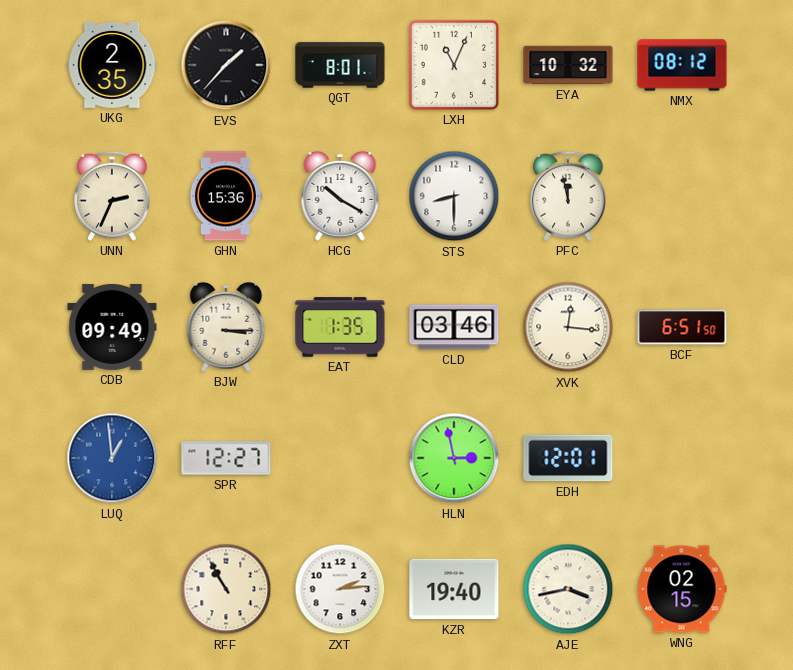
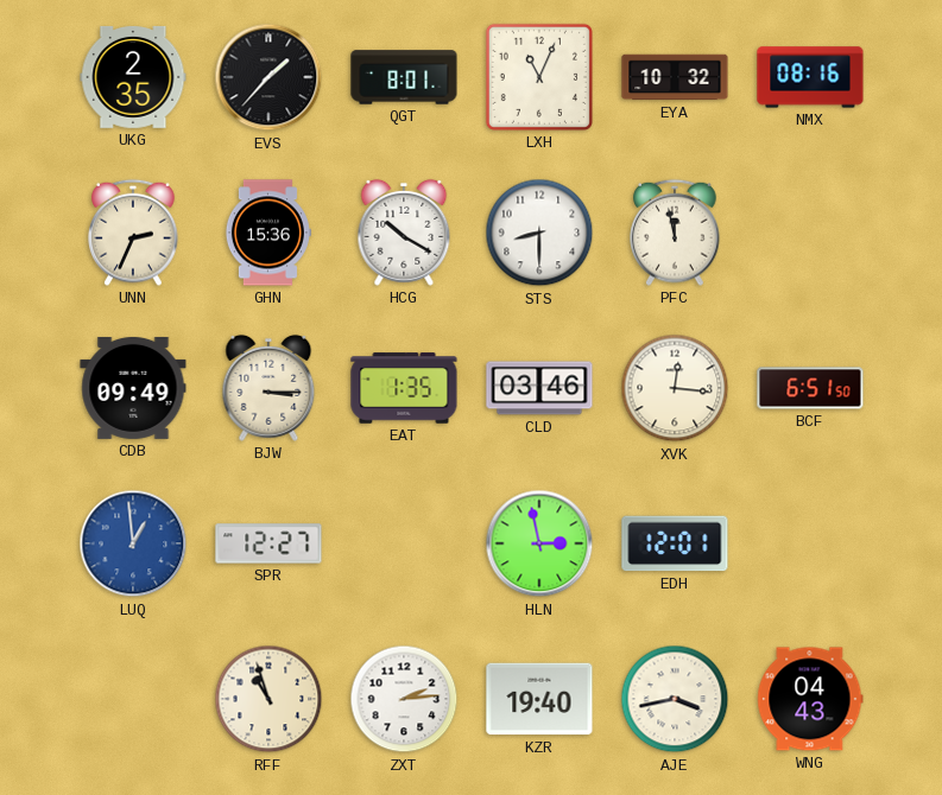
NMX: 08:12 -> 08:16 (810, 77)
RFF: 10:55 -> 10:57 (268, 699)
WNG: 02:15 -> 04:43 (810, 699)
